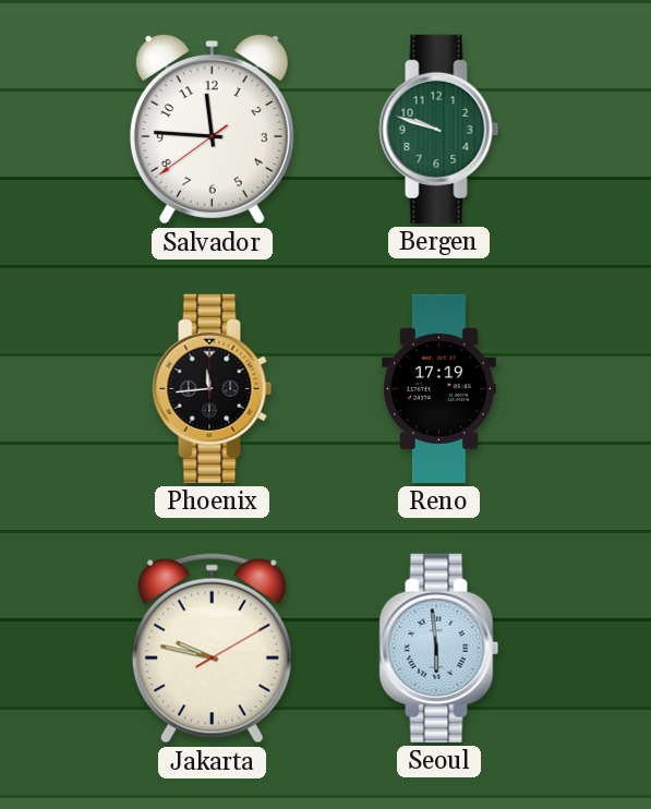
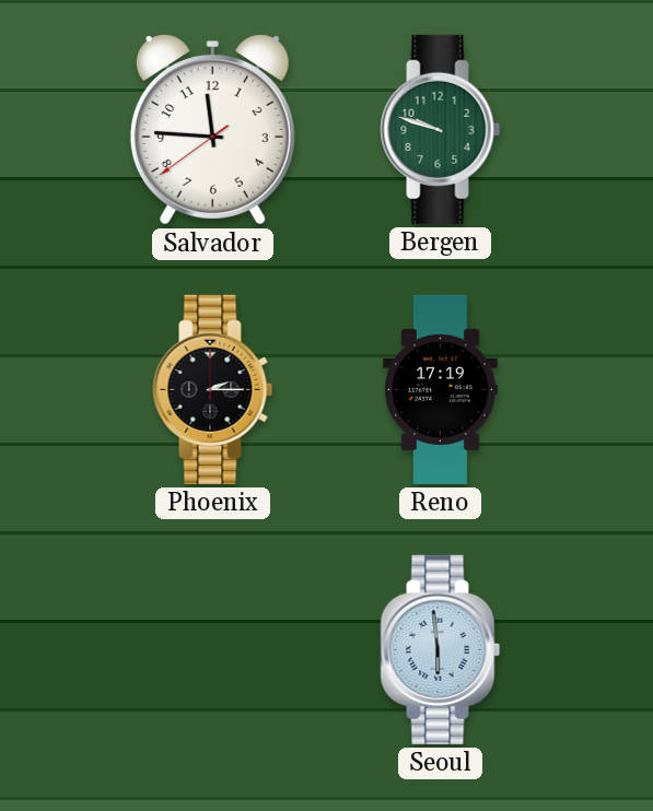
Phoenix: 11:44 -> 2:15 (213, 389)
Jakarta: 9:47 -> none (212, 649)
